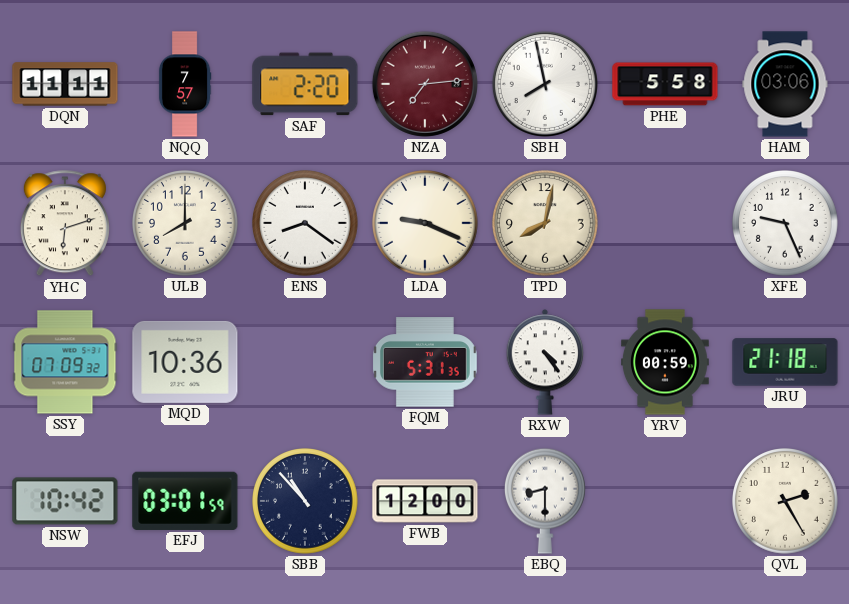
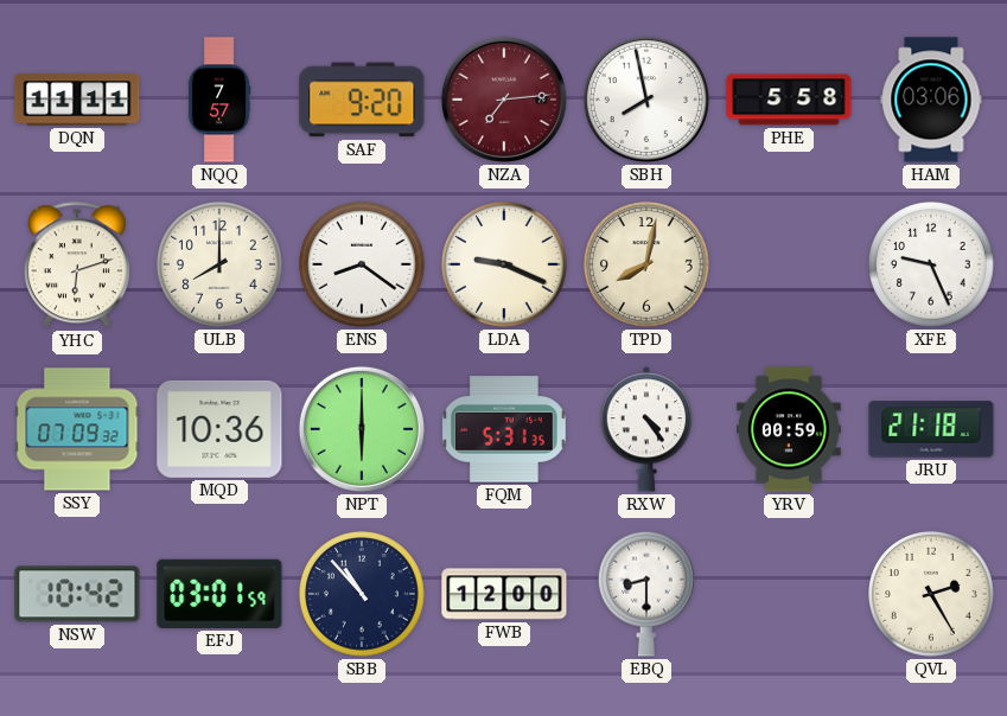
SAF: 2:20 -> 9:20 (362, 100)
NPT: none -> 6:00 (362, 429)
